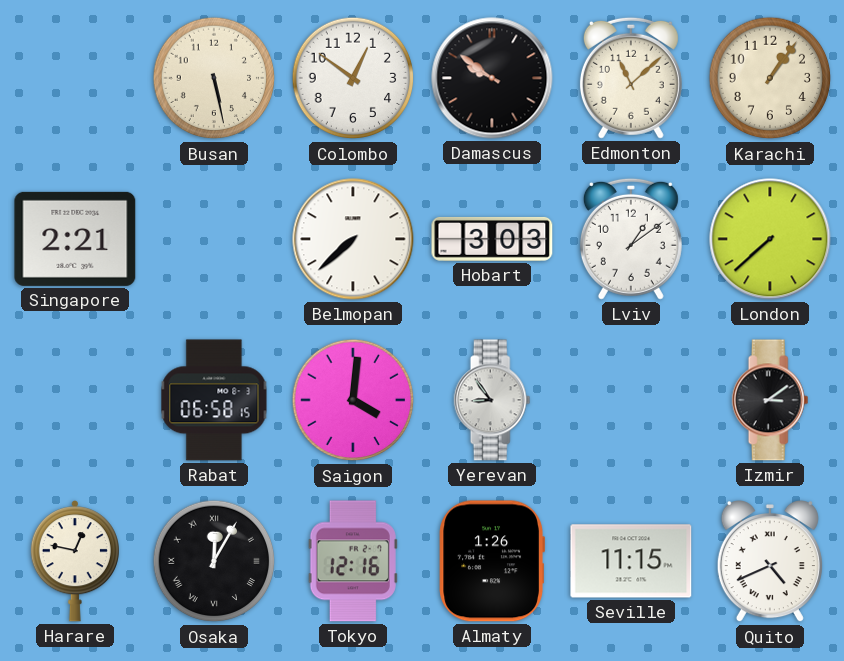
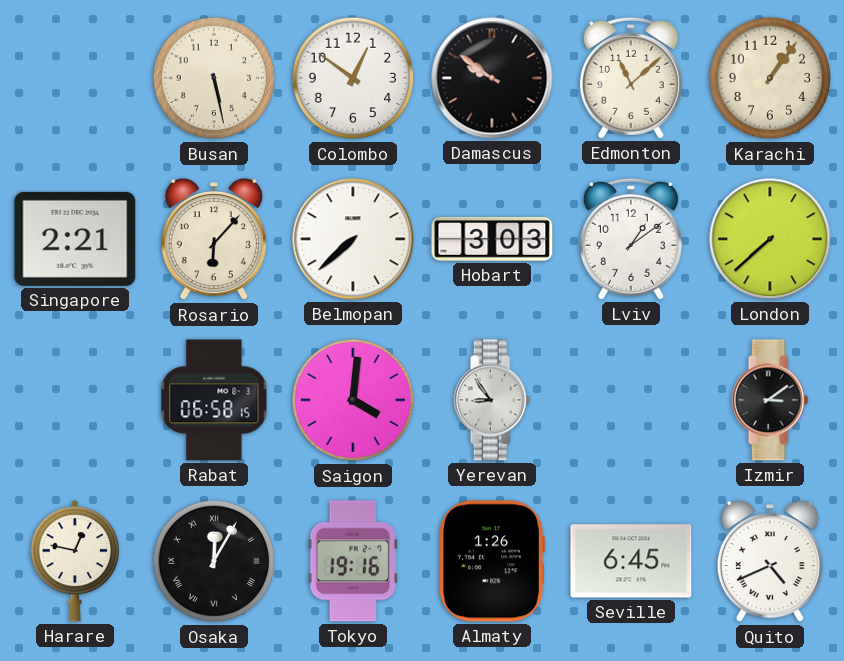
Rosario: none -> 6:07 (214, 239)
Tokyo: 12:16 -> 19:16 (353, 561)
Seville: 11:15 -> 6:45 (631, 561)
